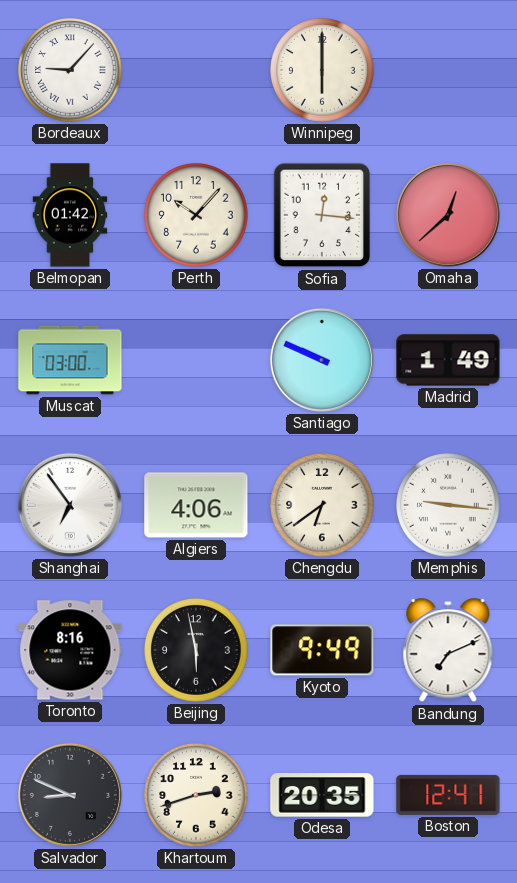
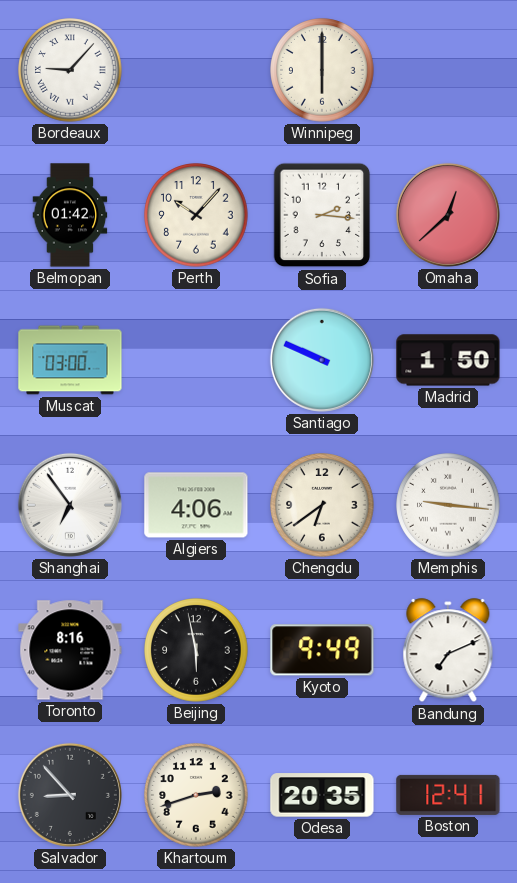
Sofia: 12:16 -> 2:16 (322, 215)
Madrid: 1:49 -> 1:50 (448, 360)
Salvador: 8:49 -> 8:53 (70, 795)
